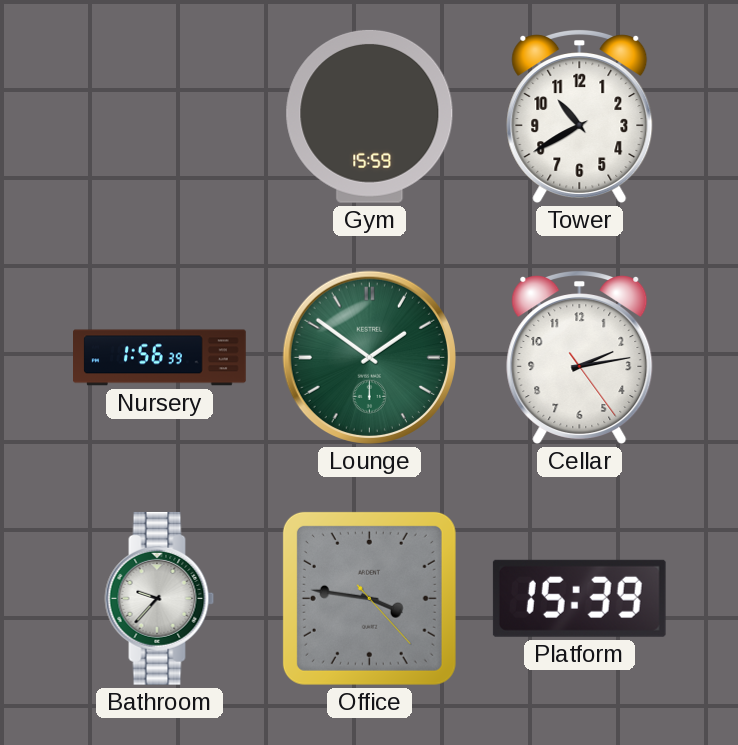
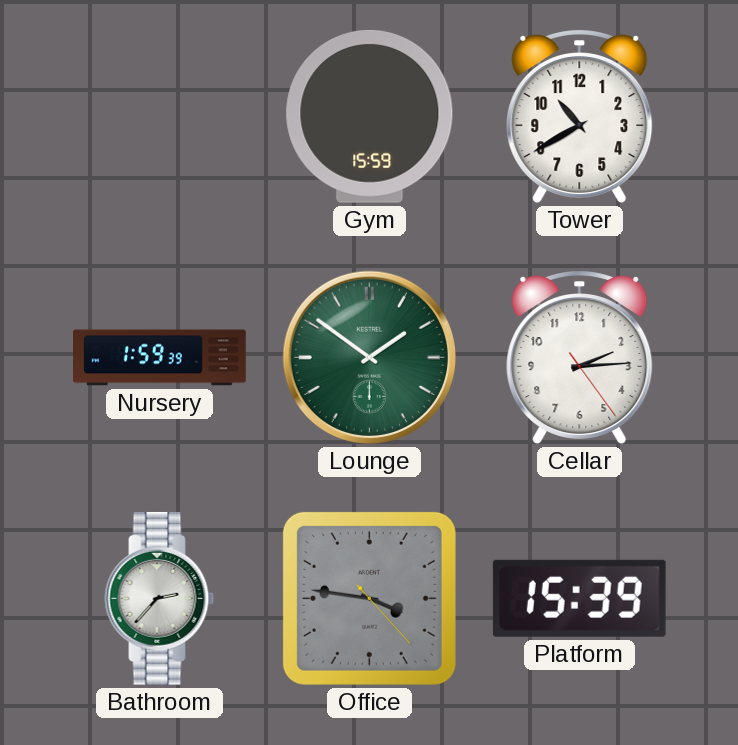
Nursery: 1:56 -> 1:59 (160, 358)
Cellar: 2:13 -> 2:14 (580, 358)
Bathroom: 9:37 -> 2:37 (160, 598)
